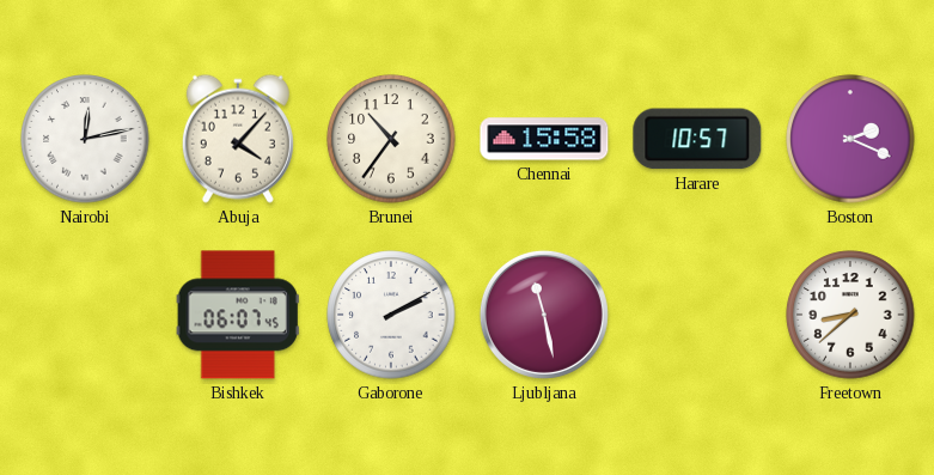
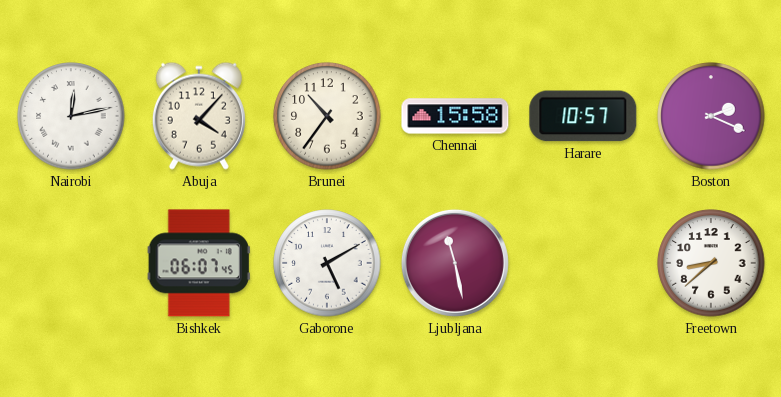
Gaborone: 2:10 -> 5:10 (327, 263)
